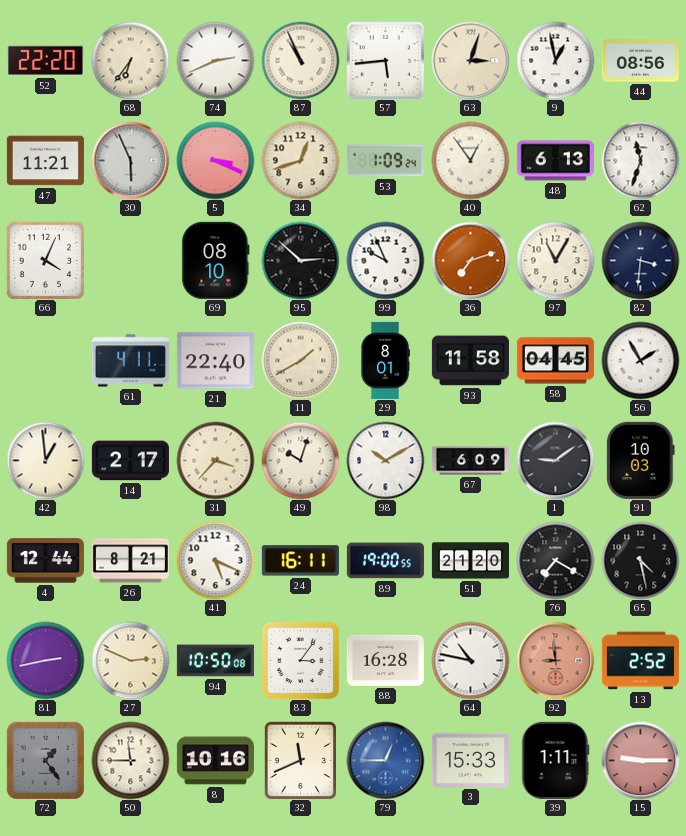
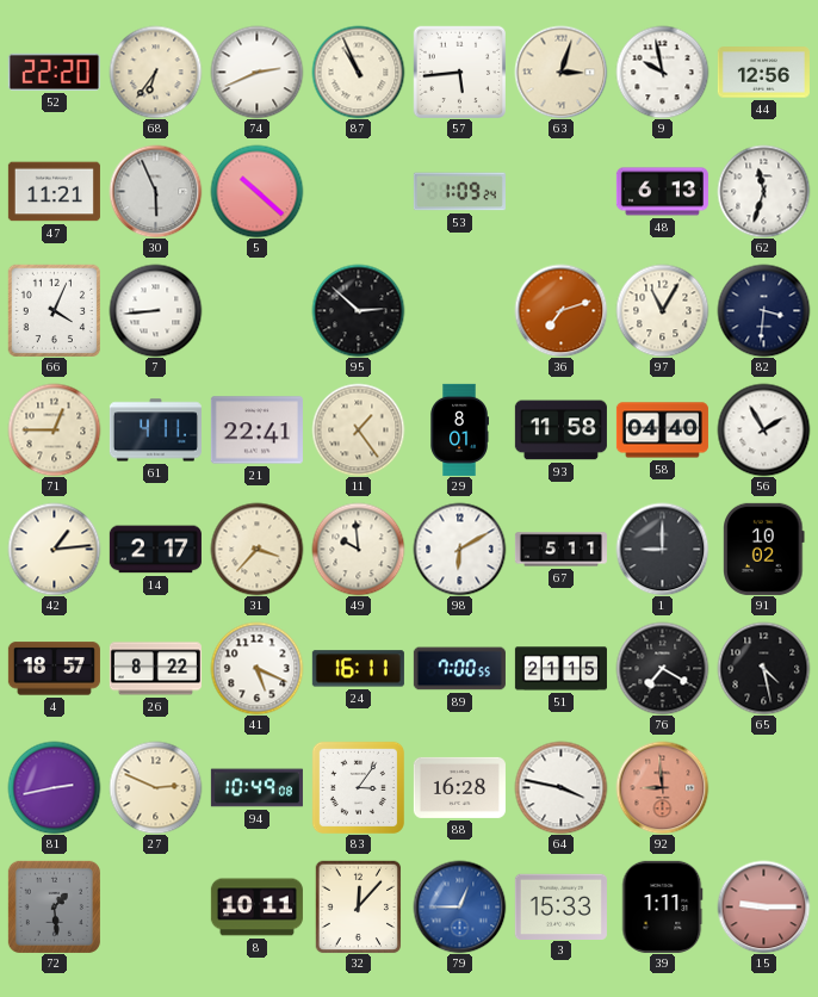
9: 12:58 -> 9:58 (662, 72)
44: 08:56 -> 12:56 (763, 73)
5: 3:19 -> 10:22 (256, 191)
34: 12:42 -> none (300, 160)
40: 12:54 -> none (470, 160)
7: none -> 8:44 (155, 310)
69: 08:10 -> none (216, 260)
99: 9:56 -> none (385, 260)
71: none -> 12:45 (54, 429)
21: 22:40 -> 22:41 (256, 431)
11: 1:40 -> 1:24 (358, 429)
58: 04:45 -> 04:40 (662, 431)
42: 12:59 -> 1:14 (54, 549)
49: 10:03 -> 9:59 (358, 549)
98: 10:10 -> 6:10 (459, 549)
67: 6:09 -> 5:11 (560, 550)
1: 9:09 -> 9:00 (662, 549)
91: 10:03 -> 10:02 (764, 549)
4: 12:44 -> 18:57 (54, 669)
26: 8:21 -> 8:22 (155, 669)
89: 19:00 -> 7:00 (459, 669)
51: 21:20 -> 21:15 (560, 669)
94: 10:50 -> 10:49 (256, 788)
64: 10:47 -> 3:47 (560, 787)
13: 2:52 -> none (640, 661)
72: 1:24 -> 1:29 (54, 906)
50: 11:45 -> none (130, 760)
8: 10:16 -> 10:11 (256, 908)
32: 11:41 -> 12:07 (359, 906)
